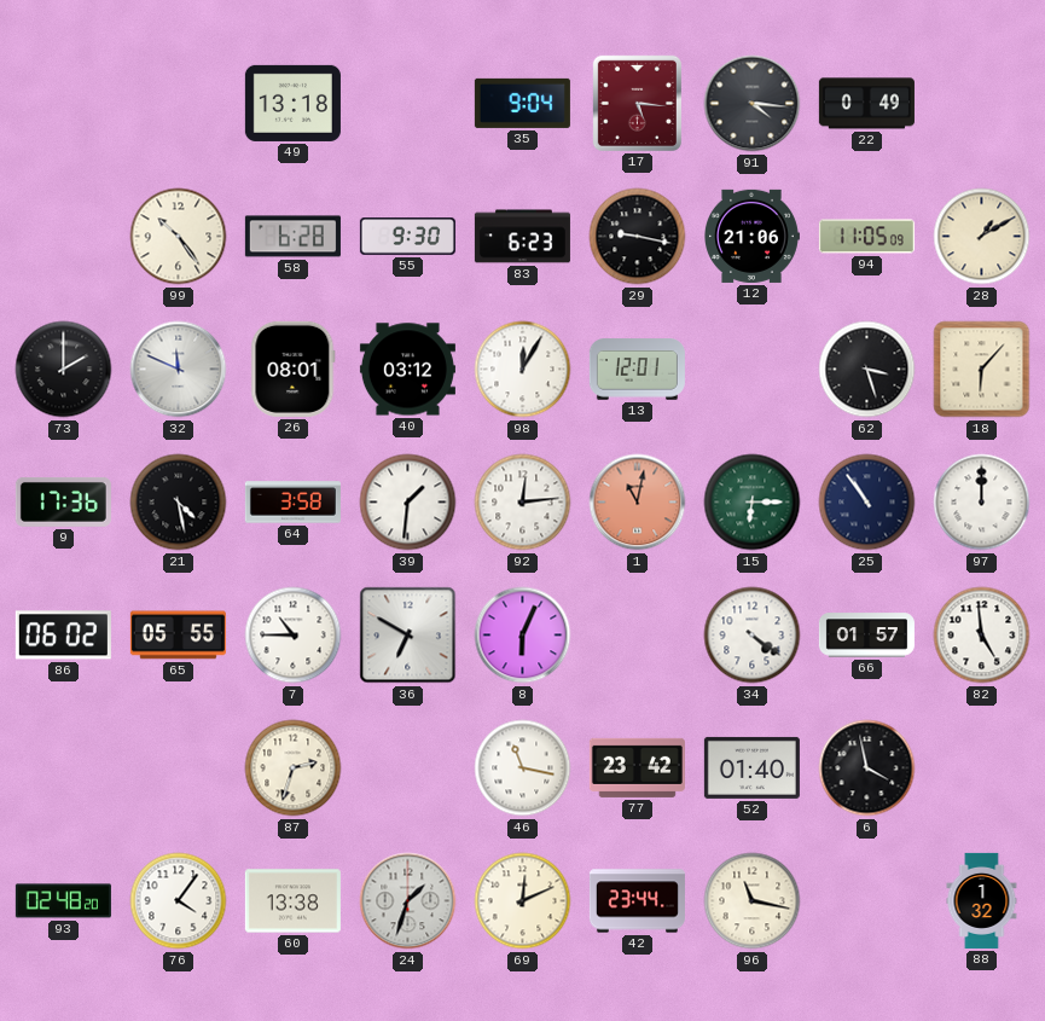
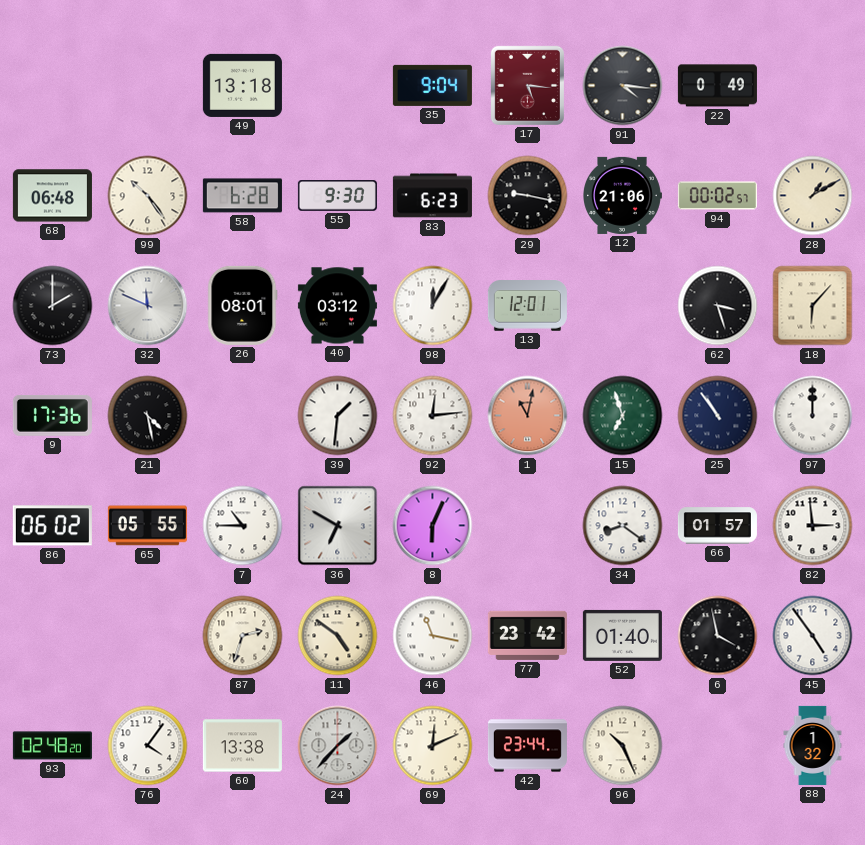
68: none -> 06:48 (52, 196)
94: 11:05 -> 00:02 (717, 196)
64: 3:58 -> none (292, 503)
15: 6:15 -> 6:57 (623, 416)
34: 4:21 -> 8:21 (623, 526)
82: 4:59 -> 2:59 (813, 526)
11: none -> 4:51 (338, 636)
45: none -> 4:54 (813, 636)
24: 1:33 -> 1:37 (338, 746)
96: 11:17 -> 10:26 (623, 746)
